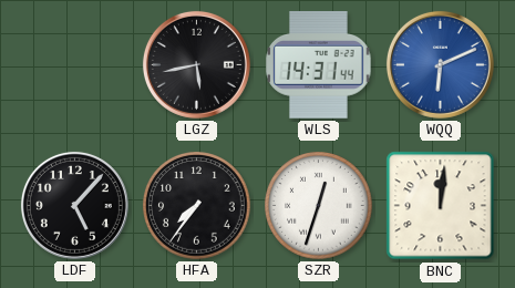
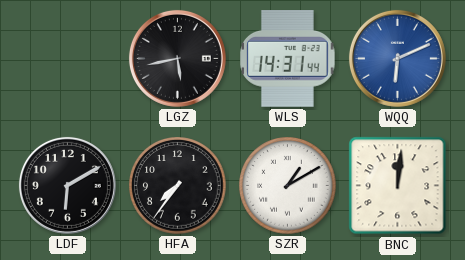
LDF: 5:07 -> 6:10 (67, 185)
SZR: 12:33 -> 1:10 (288, 186)
